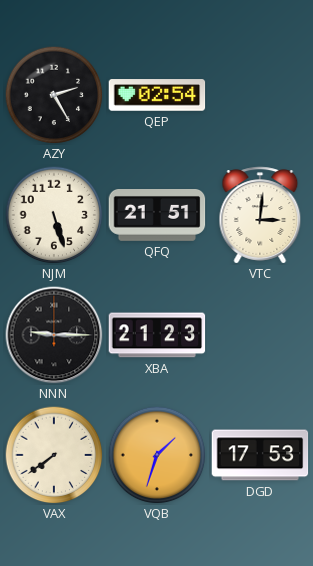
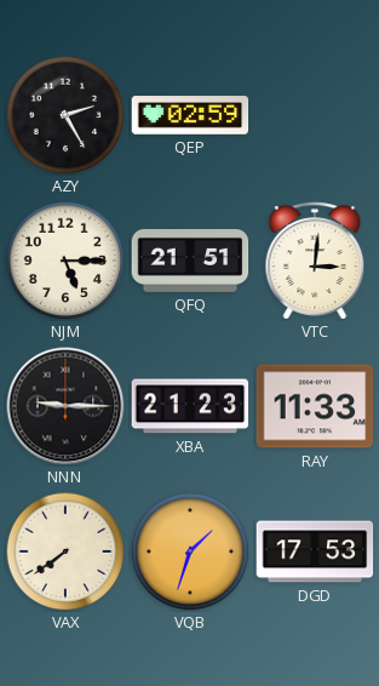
QEP: 02:54 -> 02:59 (190, 115)
NJM: 5:27 -> 5:15 (65, 261)
RAY: none -> 11:33 (315, 406)
